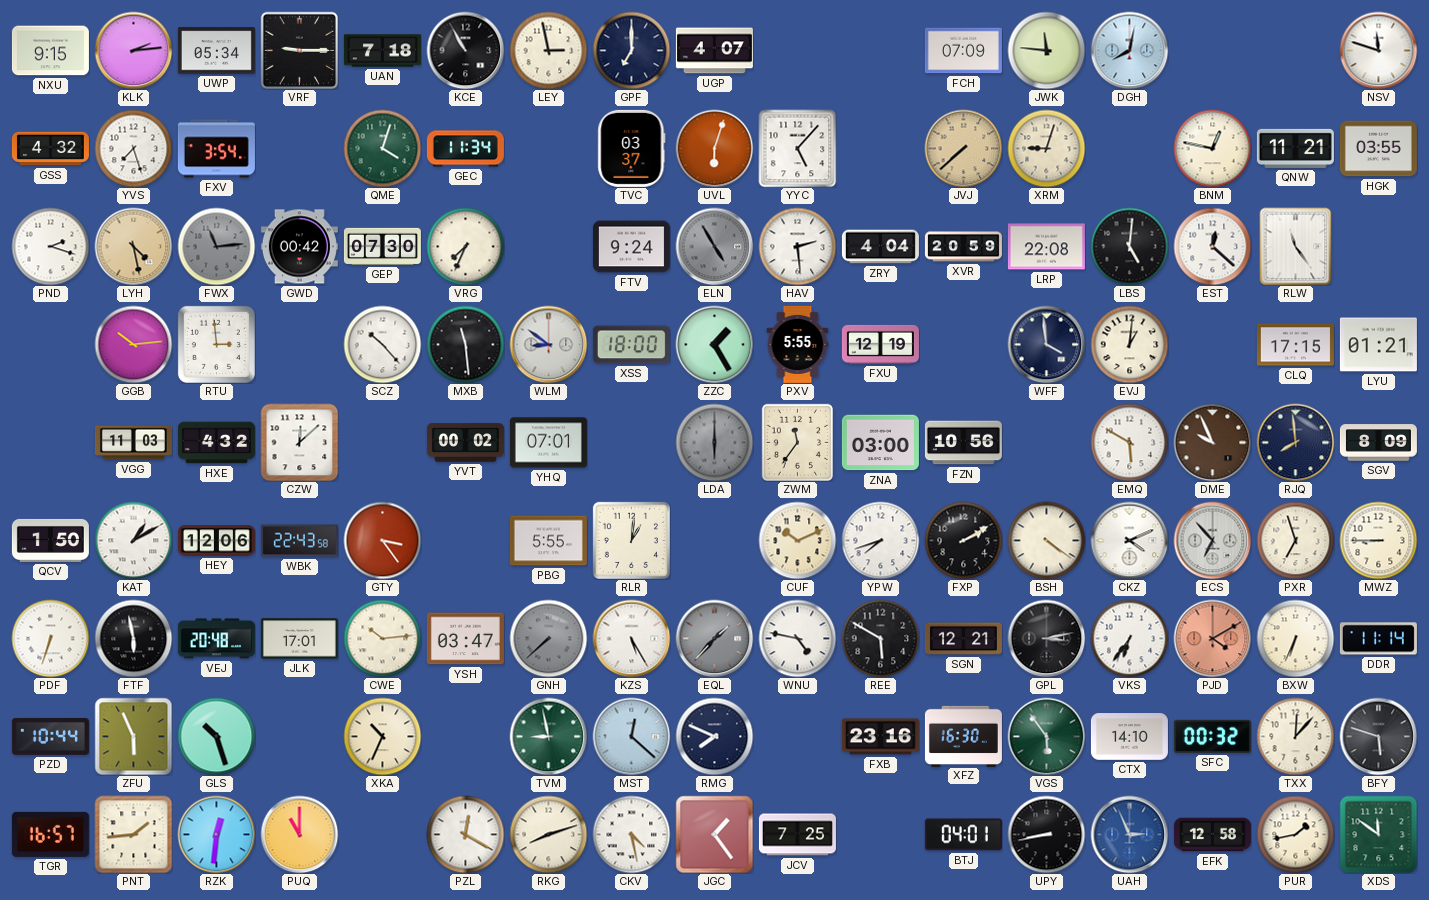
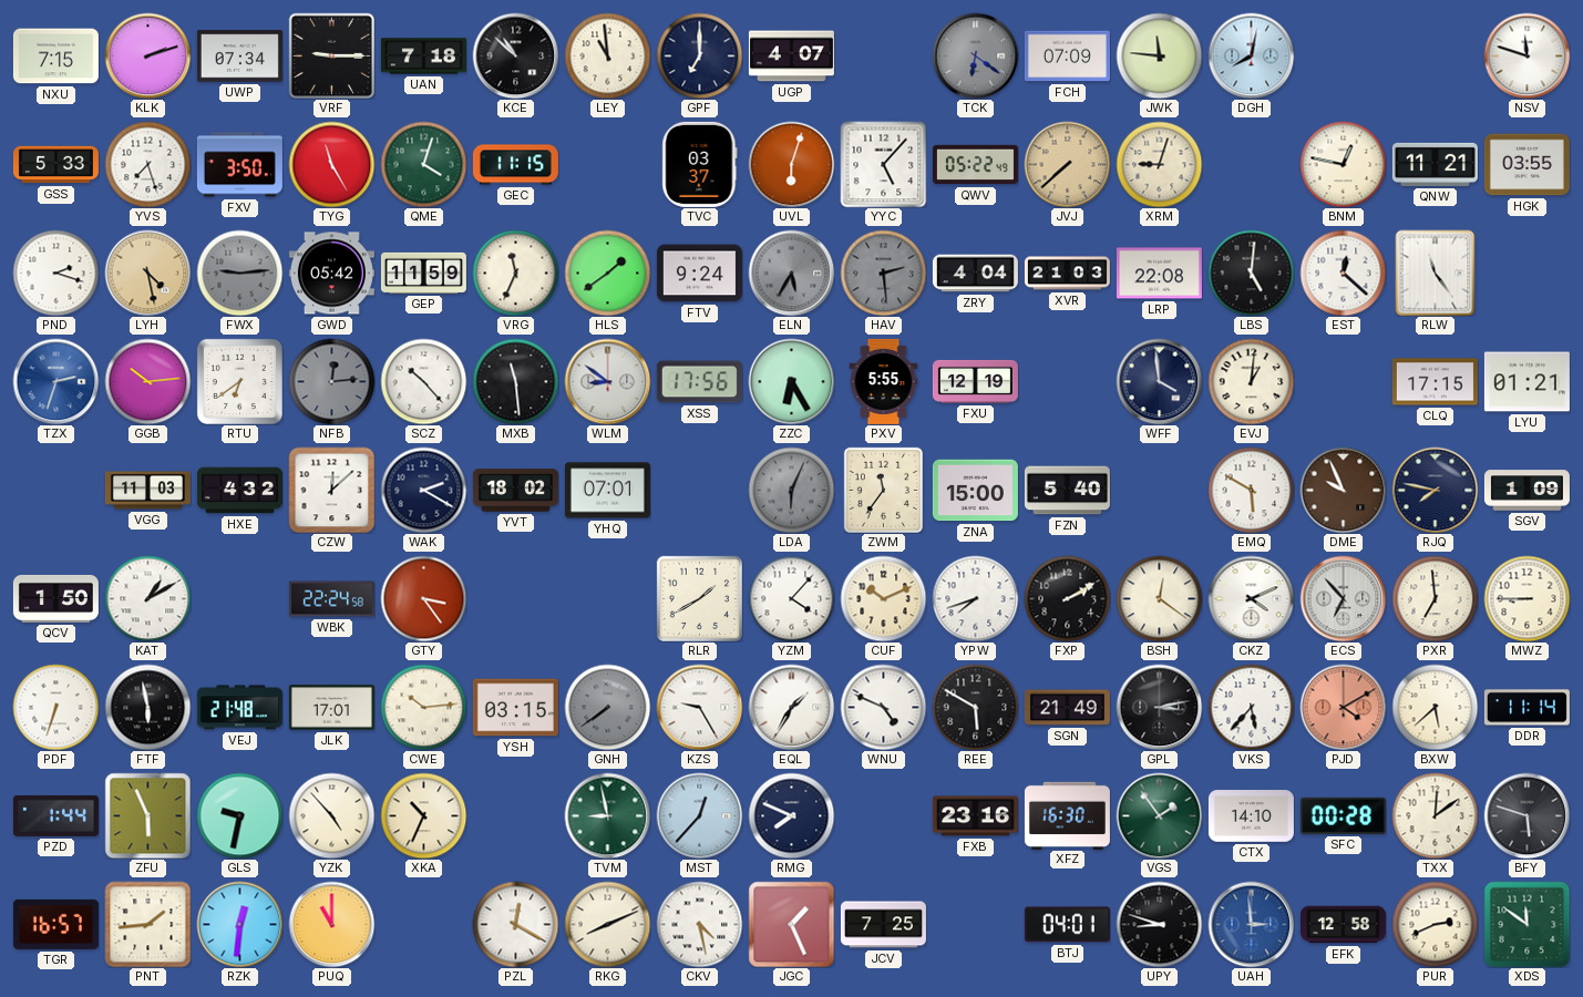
NXU: 9:15 -> 7:15 (55, 56)
KLK: 2:14 -> 2:12 (147, 55)
UWP: 05:34 -> 07:34 (239, 56)
KCE: 10:55 -> 10:52 (515, 55)
LEY: 2:58 -> 10:59 (607, 55)
TCK: none -> 6:21 (975, 55)
GSS: 4:32 -> 5:33 (55, 165)
FXV: 3:54 -> 3:50 (239, 165)
TYG: none -> 11:25 (331, 164)
GEC: 11:34 -> 11:15 (515, 165)
QWV: none -> 05:22 (975, 165)
FWX: 11:14 -> 9:14 (239, 273)
GWD: 00:42 -> 05:42 (331, 274)
GEP: 07:30 -> 11:59 (423, 273)
VRG: 7:34 -> 11:34 (515, 273)
HLS: none -> 1:39 (607, 273)
ELN: 4:55 -> 5:35 (791, 273)
HAV dial: white -> grey (883, 273)
XVR: 20:59 -> 21:03 (1067, 274)
TZX: none -> 2:33 (55, 381)
RTU: 2:59 -> 6:39 (239, 381)
NFB: none -> 12:14 (331, 381)
XSS: 18:00 -> 17:56 (699, 382)
ZZC: 1:25 -> 6:25 (791, 381)
WAK: none -> 2:20 (423, 490)
YVT: 00:02 -> 18:02 (515, 491)
LDA: 6:00 -> 6:04 (791, 490)
ZNA: 03:00 -> 15:00 (975, 491)
FZN: 10:56 -> 5:40 (1067, 491)
RJQ: 7:59 -> 7:47 (1435, 490)
SGV: 8:09 -> 1:09 (1527, 491)
HEY: 12:06 -> none (216, 541)
WBK: 22:43 -> 22:24 (331, 599)
PBG: 5:55 -> none (548, 541)
RLR: 1:01 -> 1:40 (699, 598)
YZM: none -> 4:07 (791, 598)
BSH: 4:21 -> 12:21 (1159, 598)
PXR: 6:57 -> 6:59 (1435, 598)
VEJ: 20:48 -> 21:48 (239, 708)
YSH: 03:47 -> 03:15 (515, 708)
GNH: 7:38 -> 7:39 (607, 707)
KZS: 5:25 -> 9:25 (699, 707)
EQL: 1:37 -> 1:35 (791, 707)
EQL dial: grey -> white (791, 707)
WNU: 4:47 -> 4:49 (883, 707)
SGN: 12:21 -> 21:49 (1067, 708)
VKS: 6:36 -> 5:37 (1251, 707)
BXW: 6:34 -> 5:38 (1435, 707)
PZD: 10:44 -> 1:44 (55, 815)
GLS: 10:27 -> 9:32 (239, 815)
YZK: none -> 4:53 (331, 815)
MST: 12:22 -> 12:37 (699, 815)
VGS: 5:54 -> 1:54 (1159, 815)
SFC: 00:32 -> 00:28 (1343, 815)
TXX: 12:07 -> 12:09 (1435, 815)
RKG: 8:12 -> 8:11 (607, 924)
JGC: 1:24 -> 1:26 (791, 924)
UPY: 8:43 -> 8:48 (1159, 924)
UAH: 2:56 -> 2:59 (1251, 924)
PUR: 1:43 -> 2:41 (1435, 924)
